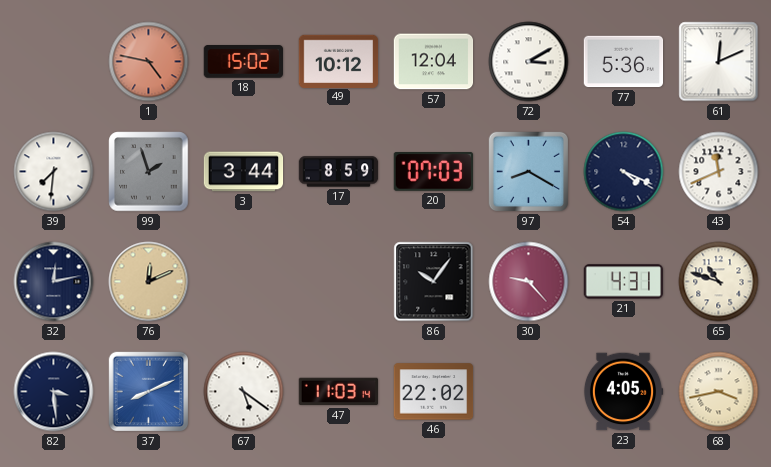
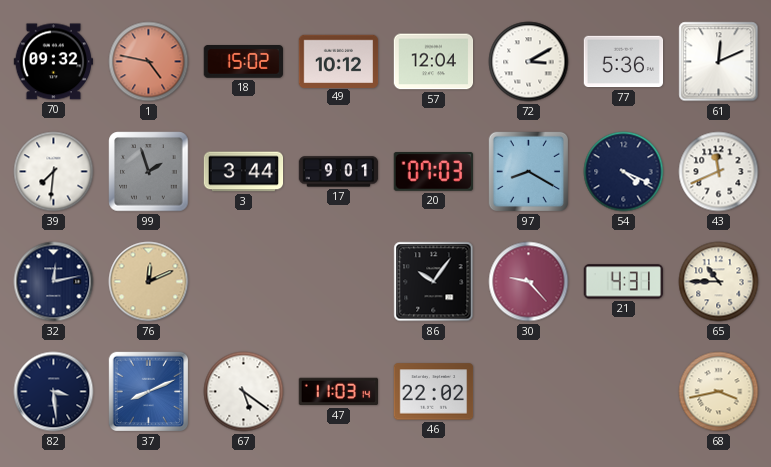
70: none -> 09:32 (54, 62)
17: 8:59 -> 9:01 (339, 172)
65: 10:48 -> 10:45 (719, 282)
23: 4:05 -> none (623, 392)
